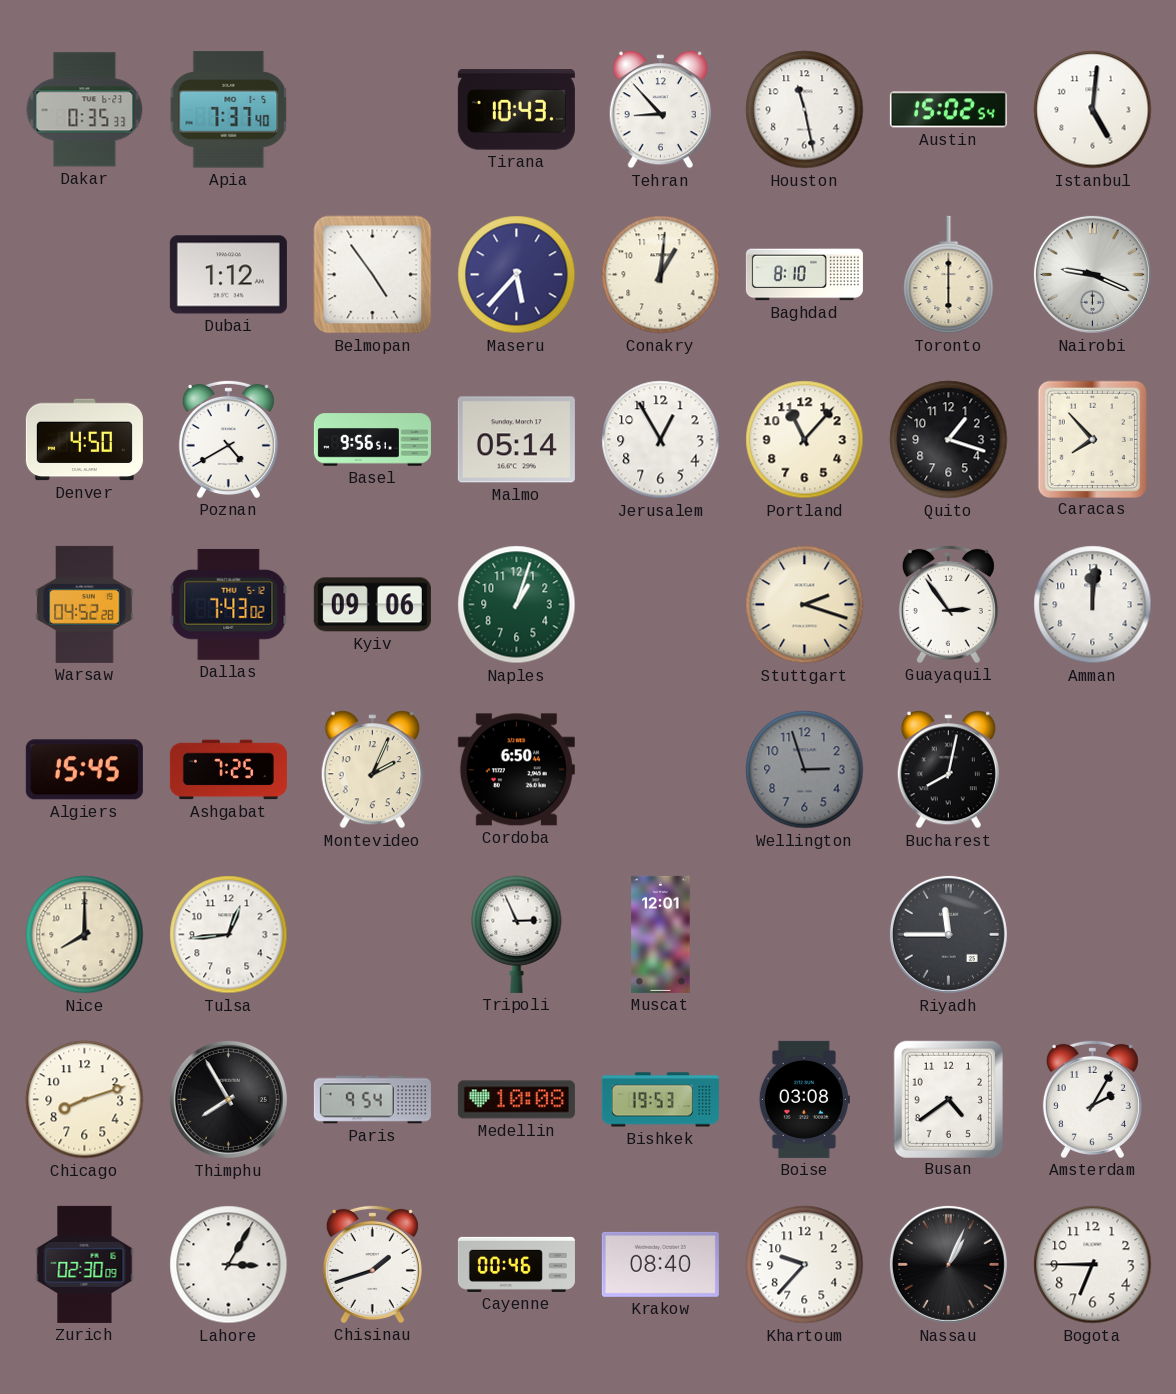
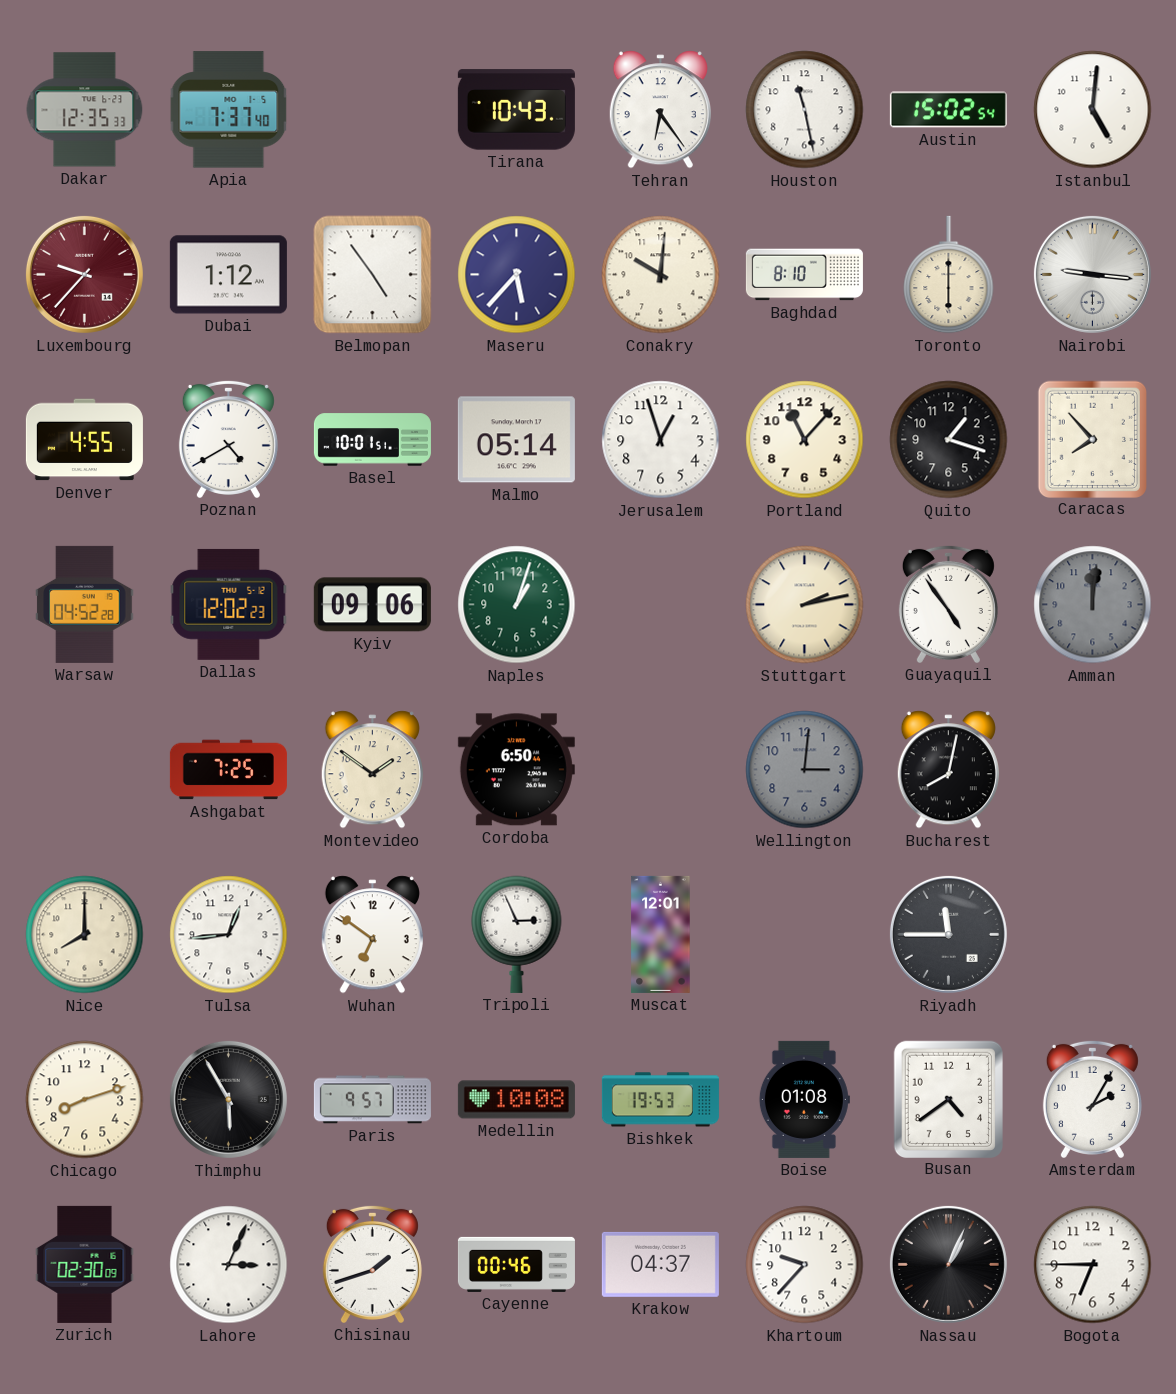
Dakar: 0:35 -> 12:35 (85, 110)
Tehran: 8:53 -> 6:24 (660, 110)
Luxembourg: none -> 9:37 (84, 274)
Conakry: 1:01 -> 10:01 (661, 275)
Nairobi: 9:19 -> 9:16 (1092, 274)
Denver: 4:50 -> 4:55 (84, 440)
Basel: 9:56 -> 10:01 (372, 440)
Jerusalem: 12:55 -> 12:57 (661, 440)
Dallas: 7:43 -> 12:02 (229, 604)
Stuttgart: 2:18 -> 2:13 (805, 605)
Guayaquil: 2:54 -> 4:54 (948, 604)
Amman dial: white -> grey (1093, 605)
Algiers: 15:45 -> none (84, 770)
Montevideo: 2:04 -> 1:51 (372, 770)
Wellington: 2:57 -> 3:01 (805, 770)
Wuhan: none -> 6:51 (372, 935)
Thimphu: 7:55 -> 5:55 (228, 1099)
Paris: 9:54 -> 9:57 (372, 1100)
Boise: 03:08 -> 01:08 (804, 1099)
Lahore: 3:05 -> 3:04 (229, 1265)
Krakow: 08:40 -> 04:37 (660, 1264)
